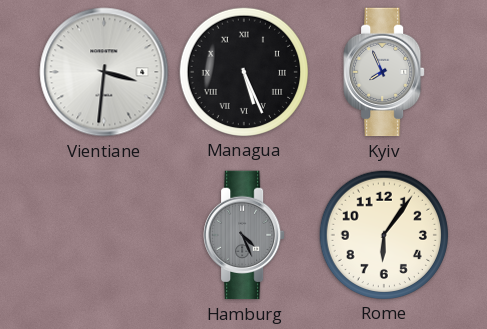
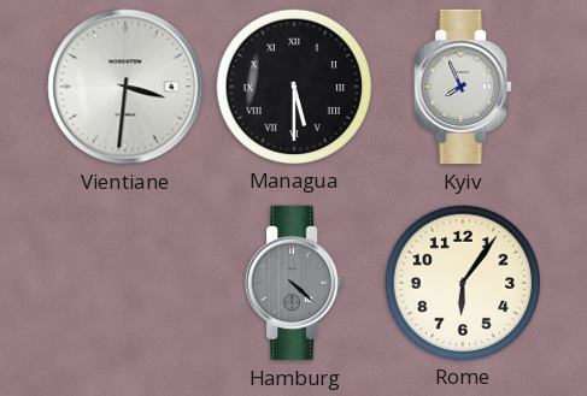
Managua: 5:26 -> 5:30 (293, 85)
Hamburg: 4:26 -> 4:22 (294, 283)
